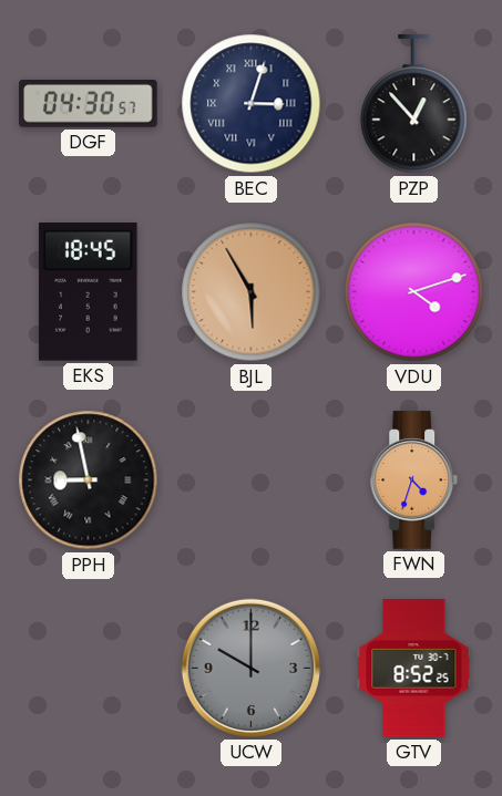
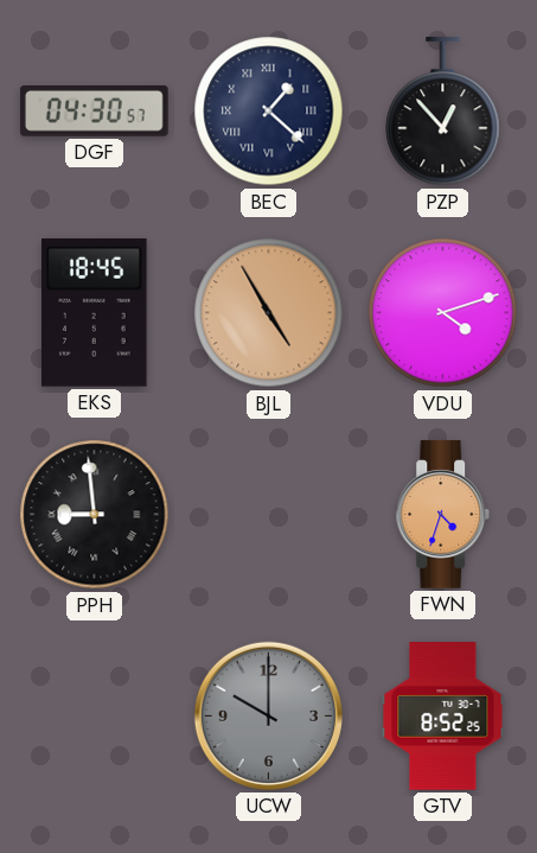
BEC: 3:03 -> 1:22 (269, 112)
BJL: 5:55 -> 4:55 (269, 313)
PPH: 8:58 -> 8:59 (95, 515)
